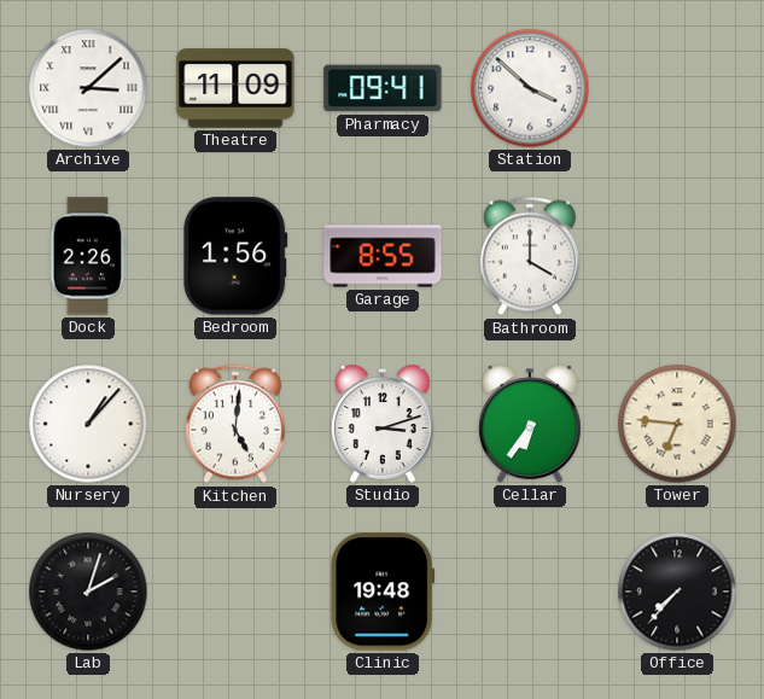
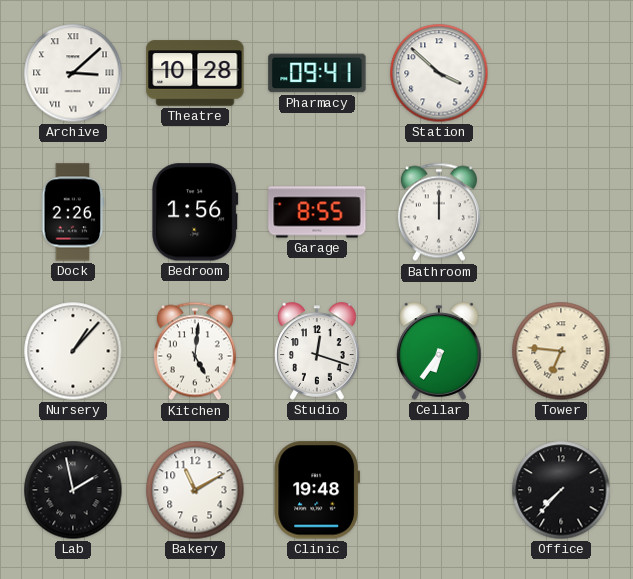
Theatre: 11:09 -> 10:28 (195, 73)
Bathroom: 4:00 -> 12:00 (439, 212)
Studio: 3:12 -> 12:18 (317, 351)
Lab: 2:03 -> 1:58 (73, 490)
Bakery: none -> 11:10 (195, 490)
